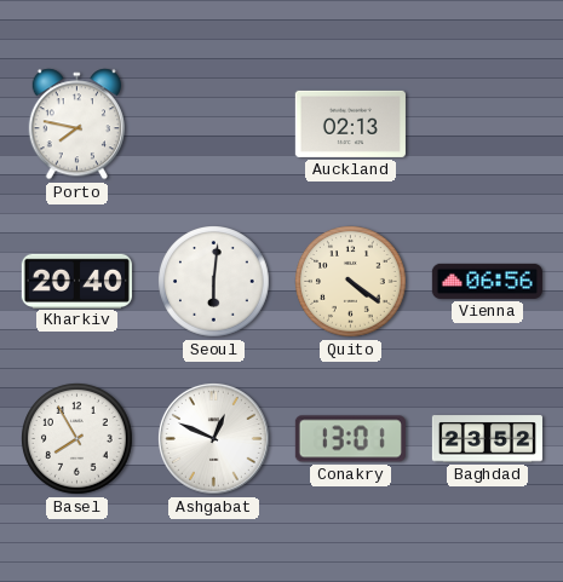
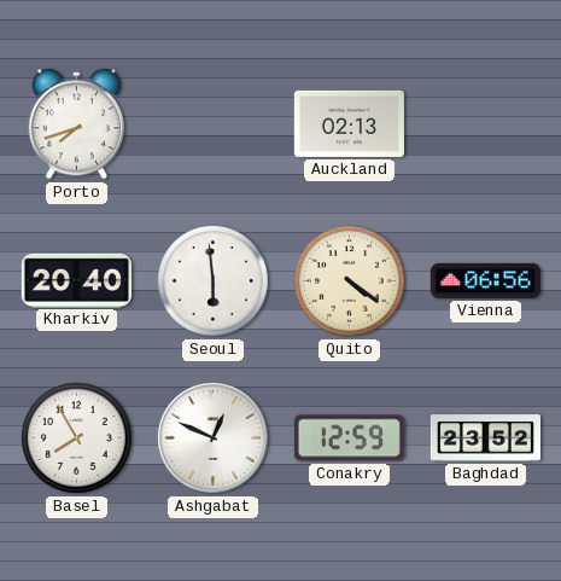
Porto: 7:47 -> 7:42 (76, 124)
Seoul: 6:01 -> 5:59 (214, 281)
Conakry: 13:01 -> 12:59 (349, 438)
